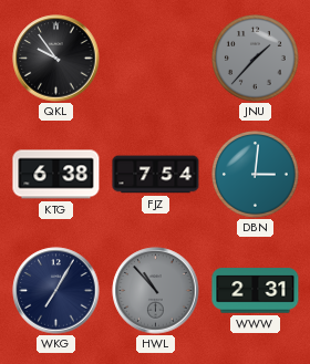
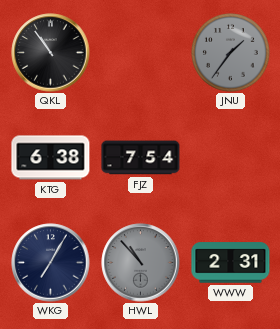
QKL: 9:54 -> 10:54 (51, 53)
JNU: 1:37 -> 1:36 (231, 53)
DBN: 3:01 -> none (256, 175)
